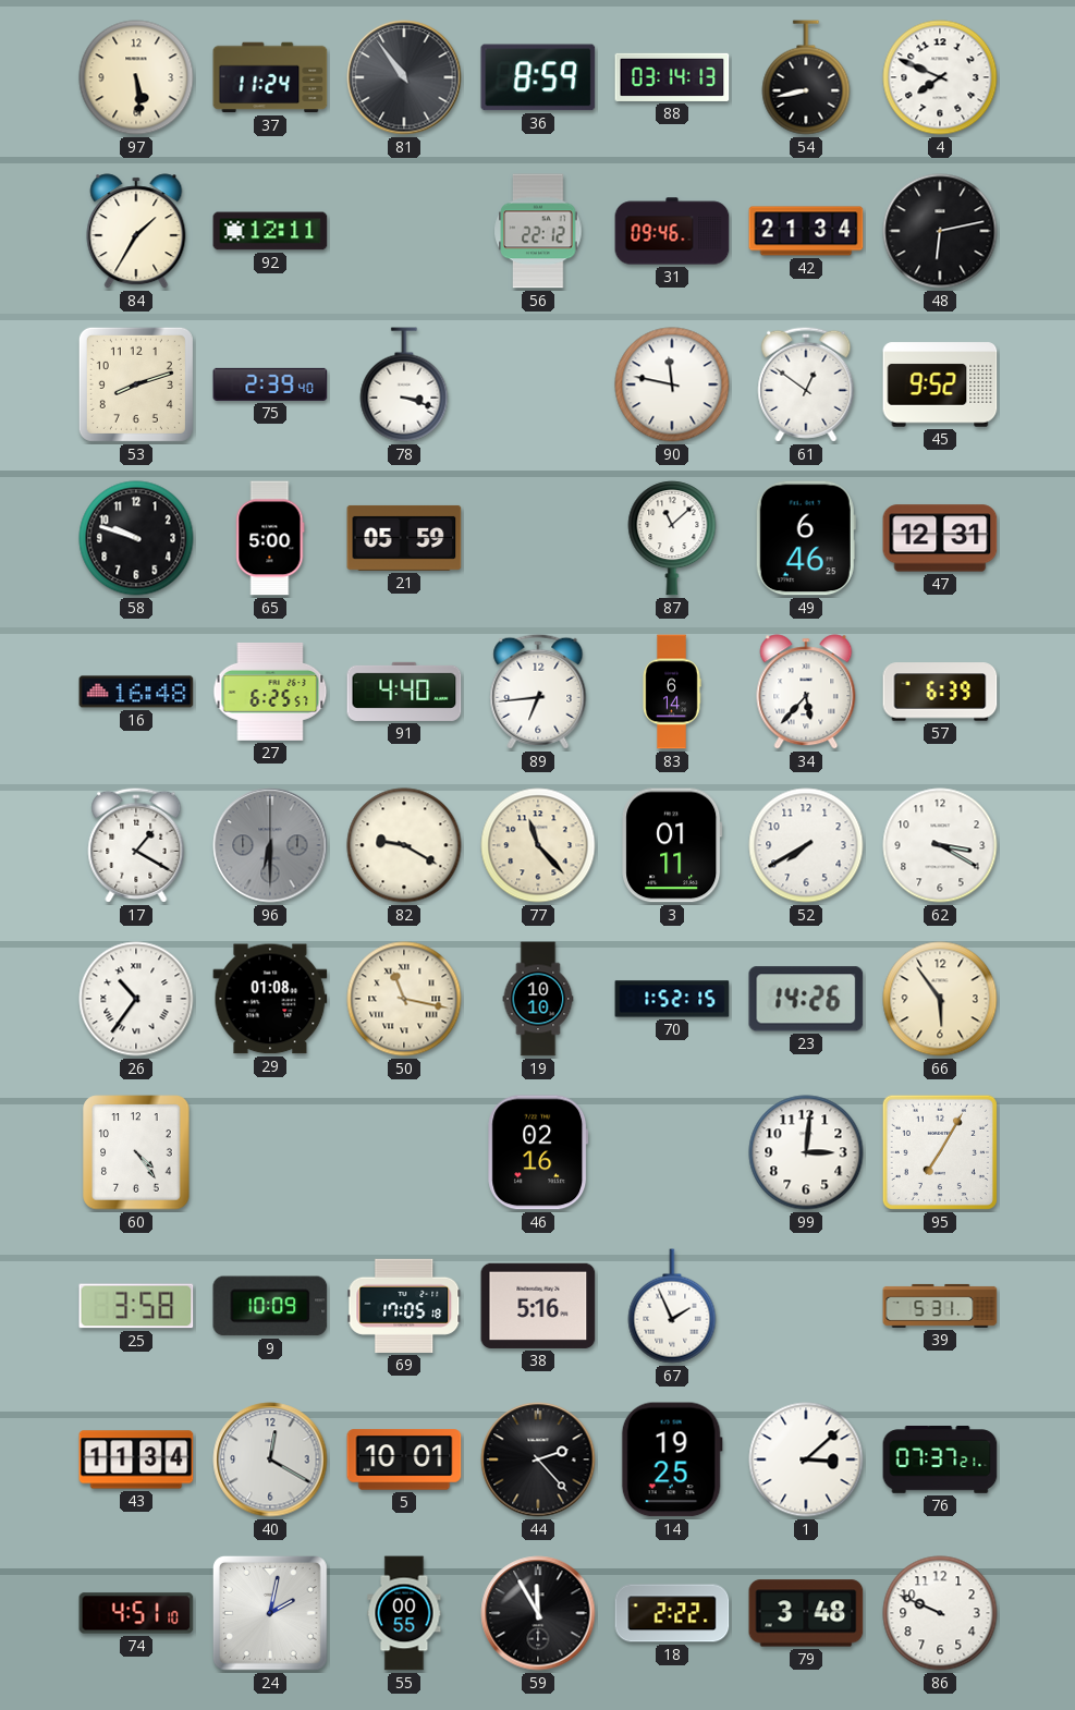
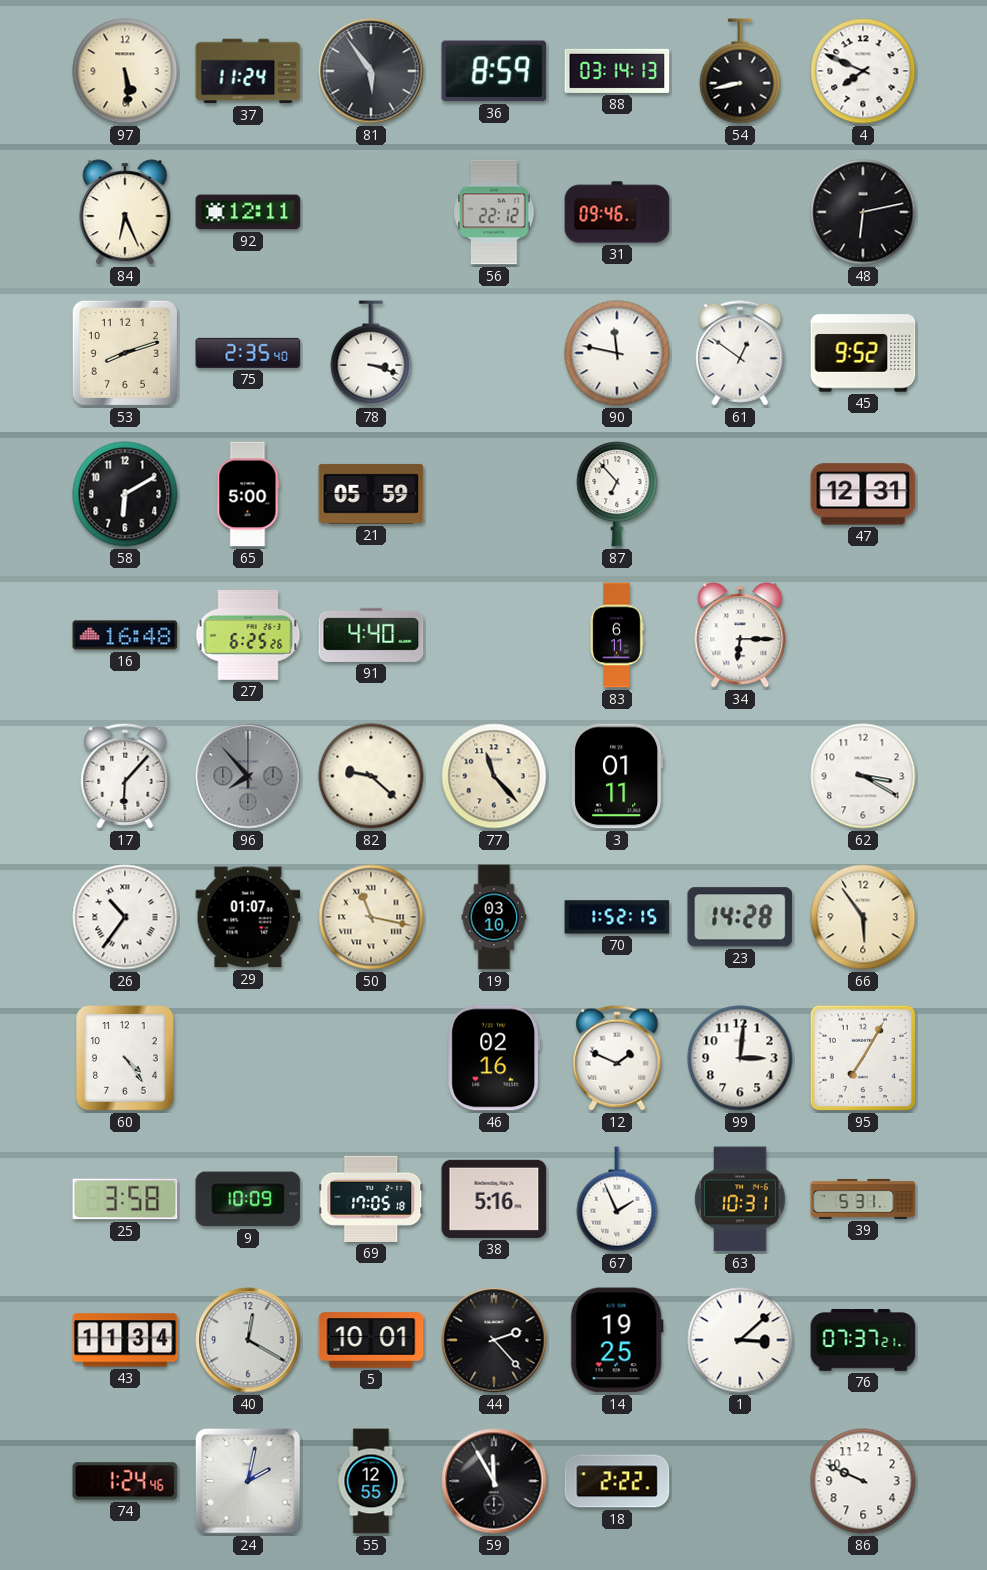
81: 10:54 -> 5:54 (371, 71)
84: 1:35 -> 6:26 (125, 212)
42: 21:34 -> none (806, 231)
75: 2:39 -> 2:35 (248, 353)
58: 9:48 -> 6:10 (125, 494)
87: 11:08 -> 6:53 (617, 494)
49: 6:46 -> none (806, 538)
27: 6:25:57 -> 6:25:26 (248, 635)
89: 6:44 -> none (538, 692)
83: 6:14 -> 6:11 (617, 635)
34: 5:37 -> 6:15 (740, 635)
57: 6:39 -> none (940, 692)
17: 1:20 -> 6:07 (125, 776)
96: 6:30 -> 7:53 (248, 776)
82: 9:20 -> 9:22 (371, 776)
52: 7:40 -> none (806, 845)
29: 01:08 -> 01:07 (248, 917)
19: 10:10 -> 03:10 (494, 917)
23: 14:26 -> 14:28 (740, 917)
12: none -> 1:49 (617, 1058)
63: none -> 10:31 (740, 1199)
74: 4:51 -> 1:24 (125, 1481)
55: 00:55 -> 12:55 (371, 1481)
79: 3:48 -> none (806, 1613)
